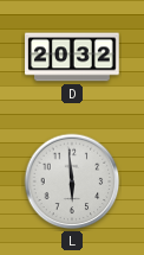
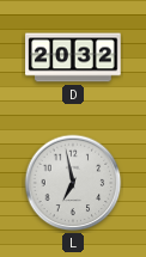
L: 5:59 -> 6:58 (73, 183)
